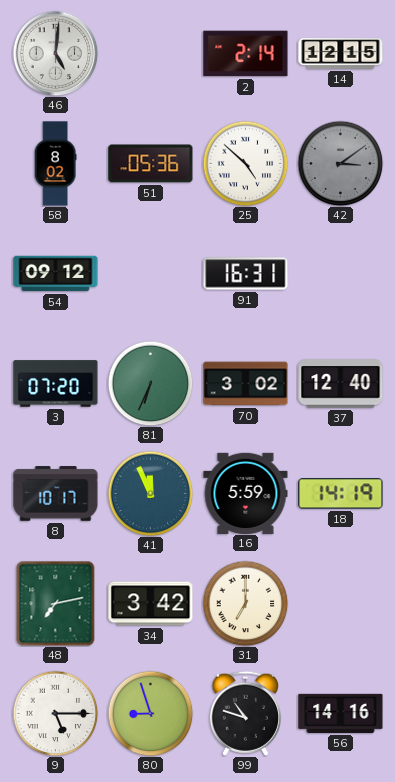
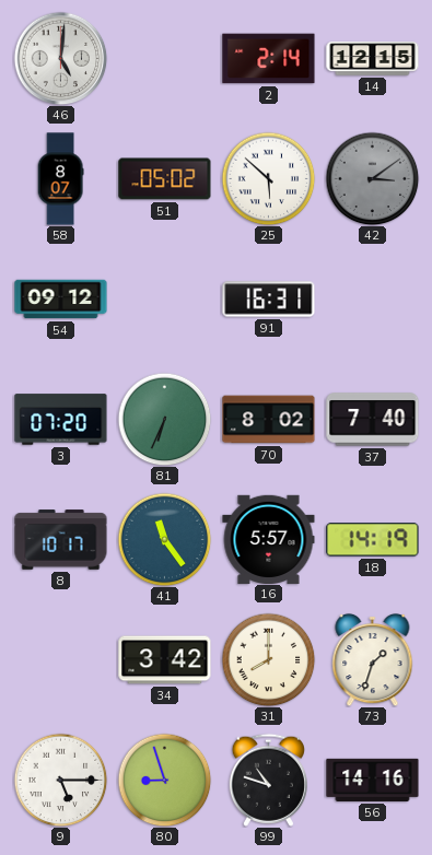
58: 8:02 -> 8:07 (60, 179)
51: 05:36 -> 05:02 (165, 179)
25: 4:52 -> 5:52 (268, 178)
70: 3:02 -> 8:02 (269, 420)
37: 12:40 -> 7:40 (373, 420)
41: 11:56 -> 11:24 (164, 539)
16: 5:59 -> 5:57 (269, 539)
48: 7:13 -> none (56, 603)
31: 7:00 -> 8:00 (268, 659)
73: none -> 1:33 (373, 659)
